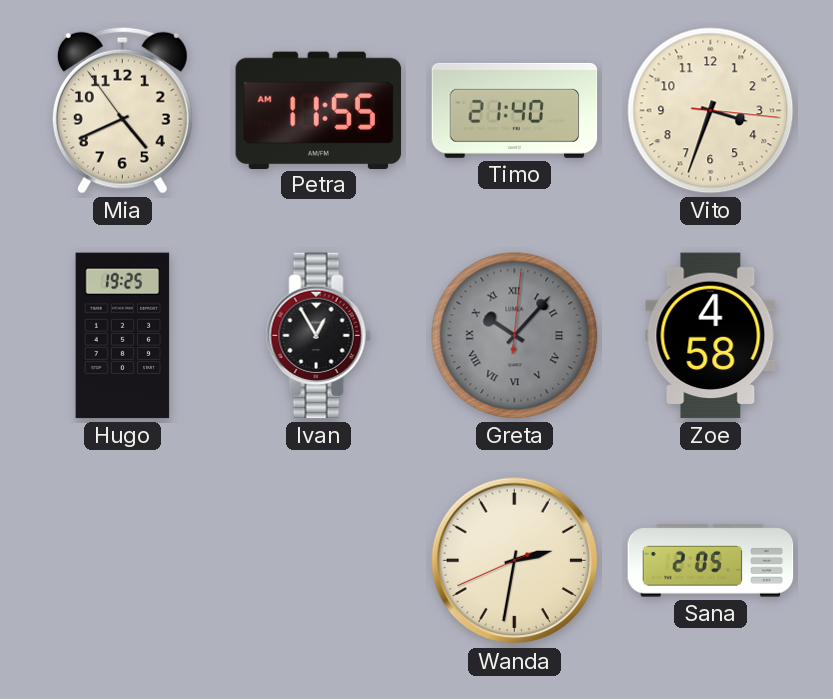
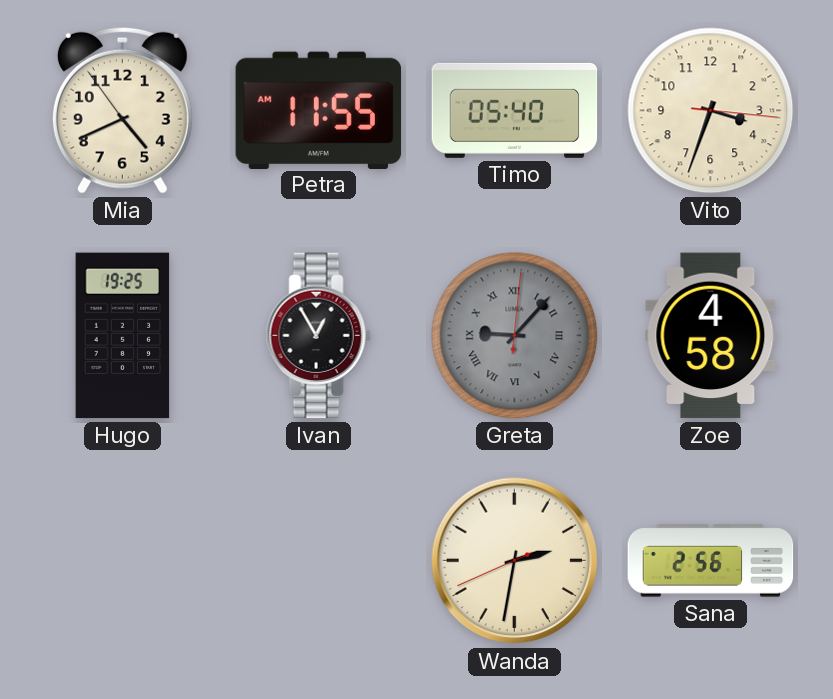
Timo: 21:40 -> 05:40 (515, 110)
Greta: 10:07 -> 9:07 (515, 336)
Sana: 2:05 -> 2:56 (711, 561)
